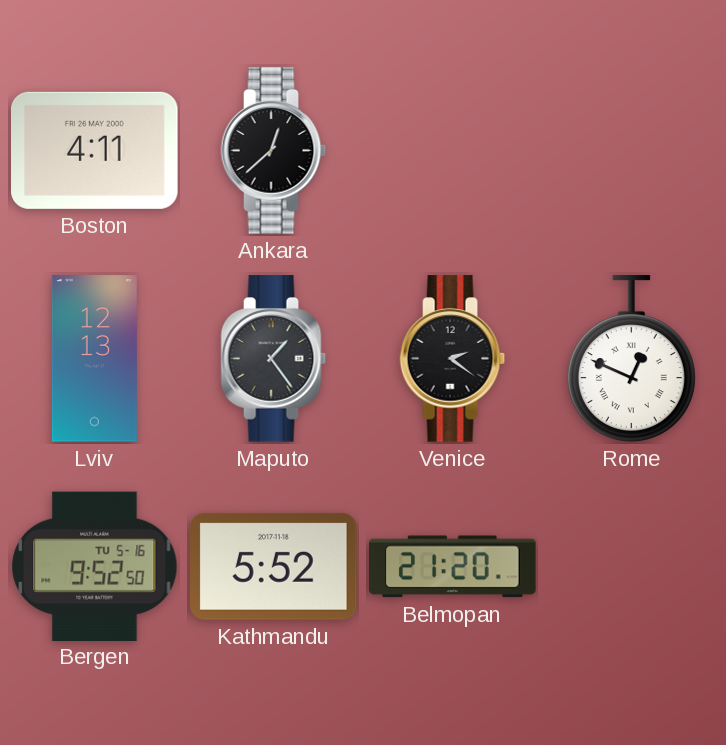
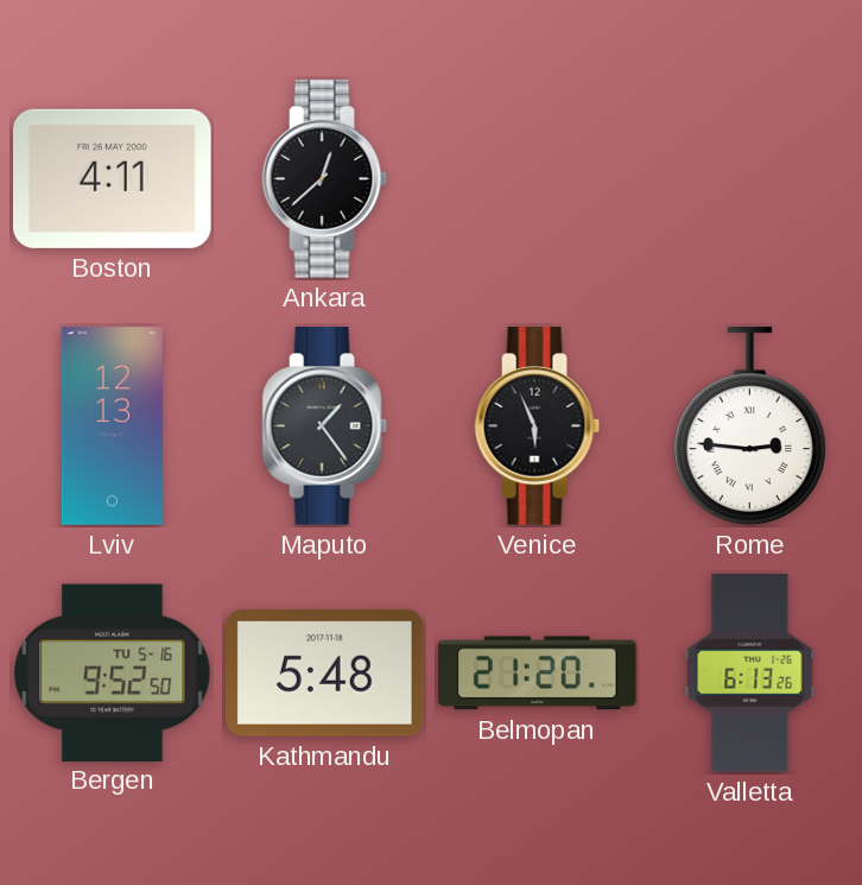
Venice: 2:21 -> 5:56 (538, 426)
Rome: 12:49 -> 2:46 (749, 426)
Kathmandu: 5:52 -> 5:48 (325, 672)
Valletta: none -> 6:13 (750, 674)
